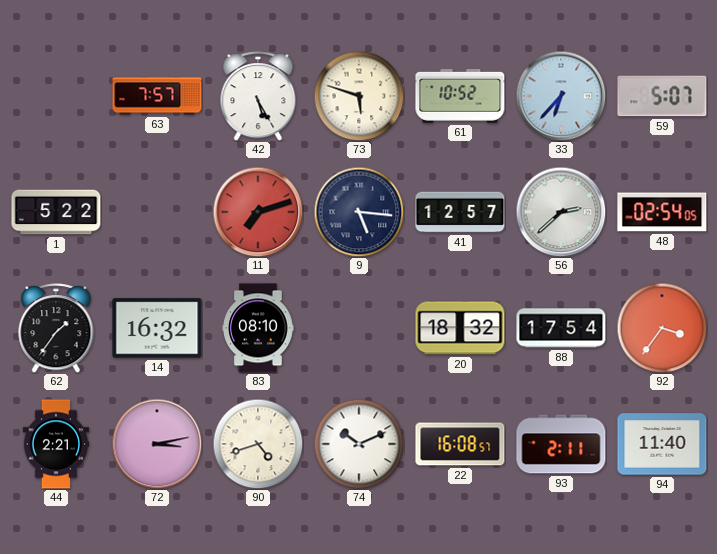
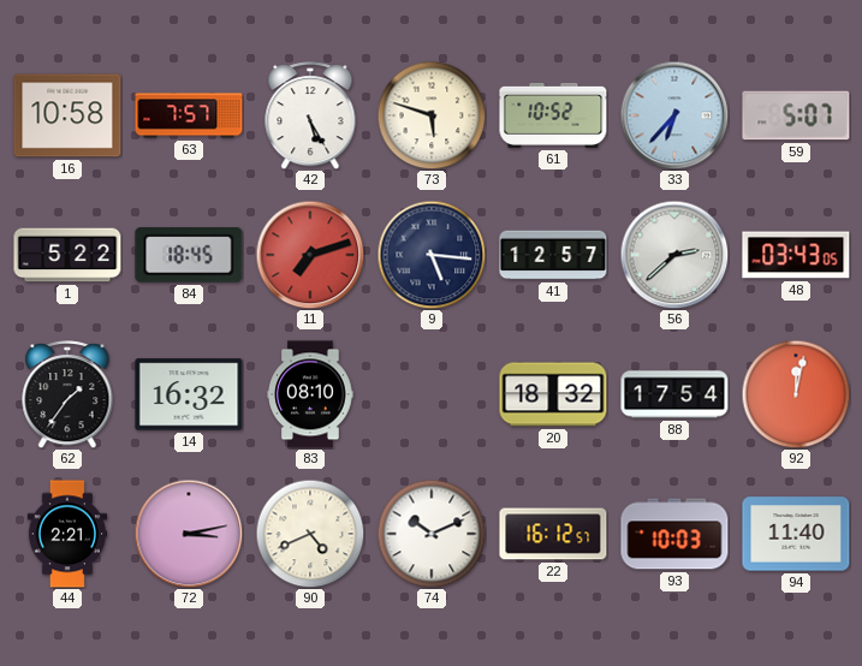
16: none -> 10:58 (67, 115)
84: none -> 18:45 (189, 255)
48: 02:54 -> 03:43 (796, 255)
92: 3:36 -> 12:02 (796, 394)
90: 4:42 -> 4:41 (310, 534)
22: 16:08 -> 16:12 (553, 534)
93: 2:11 -> 10:03 (674, 534)
